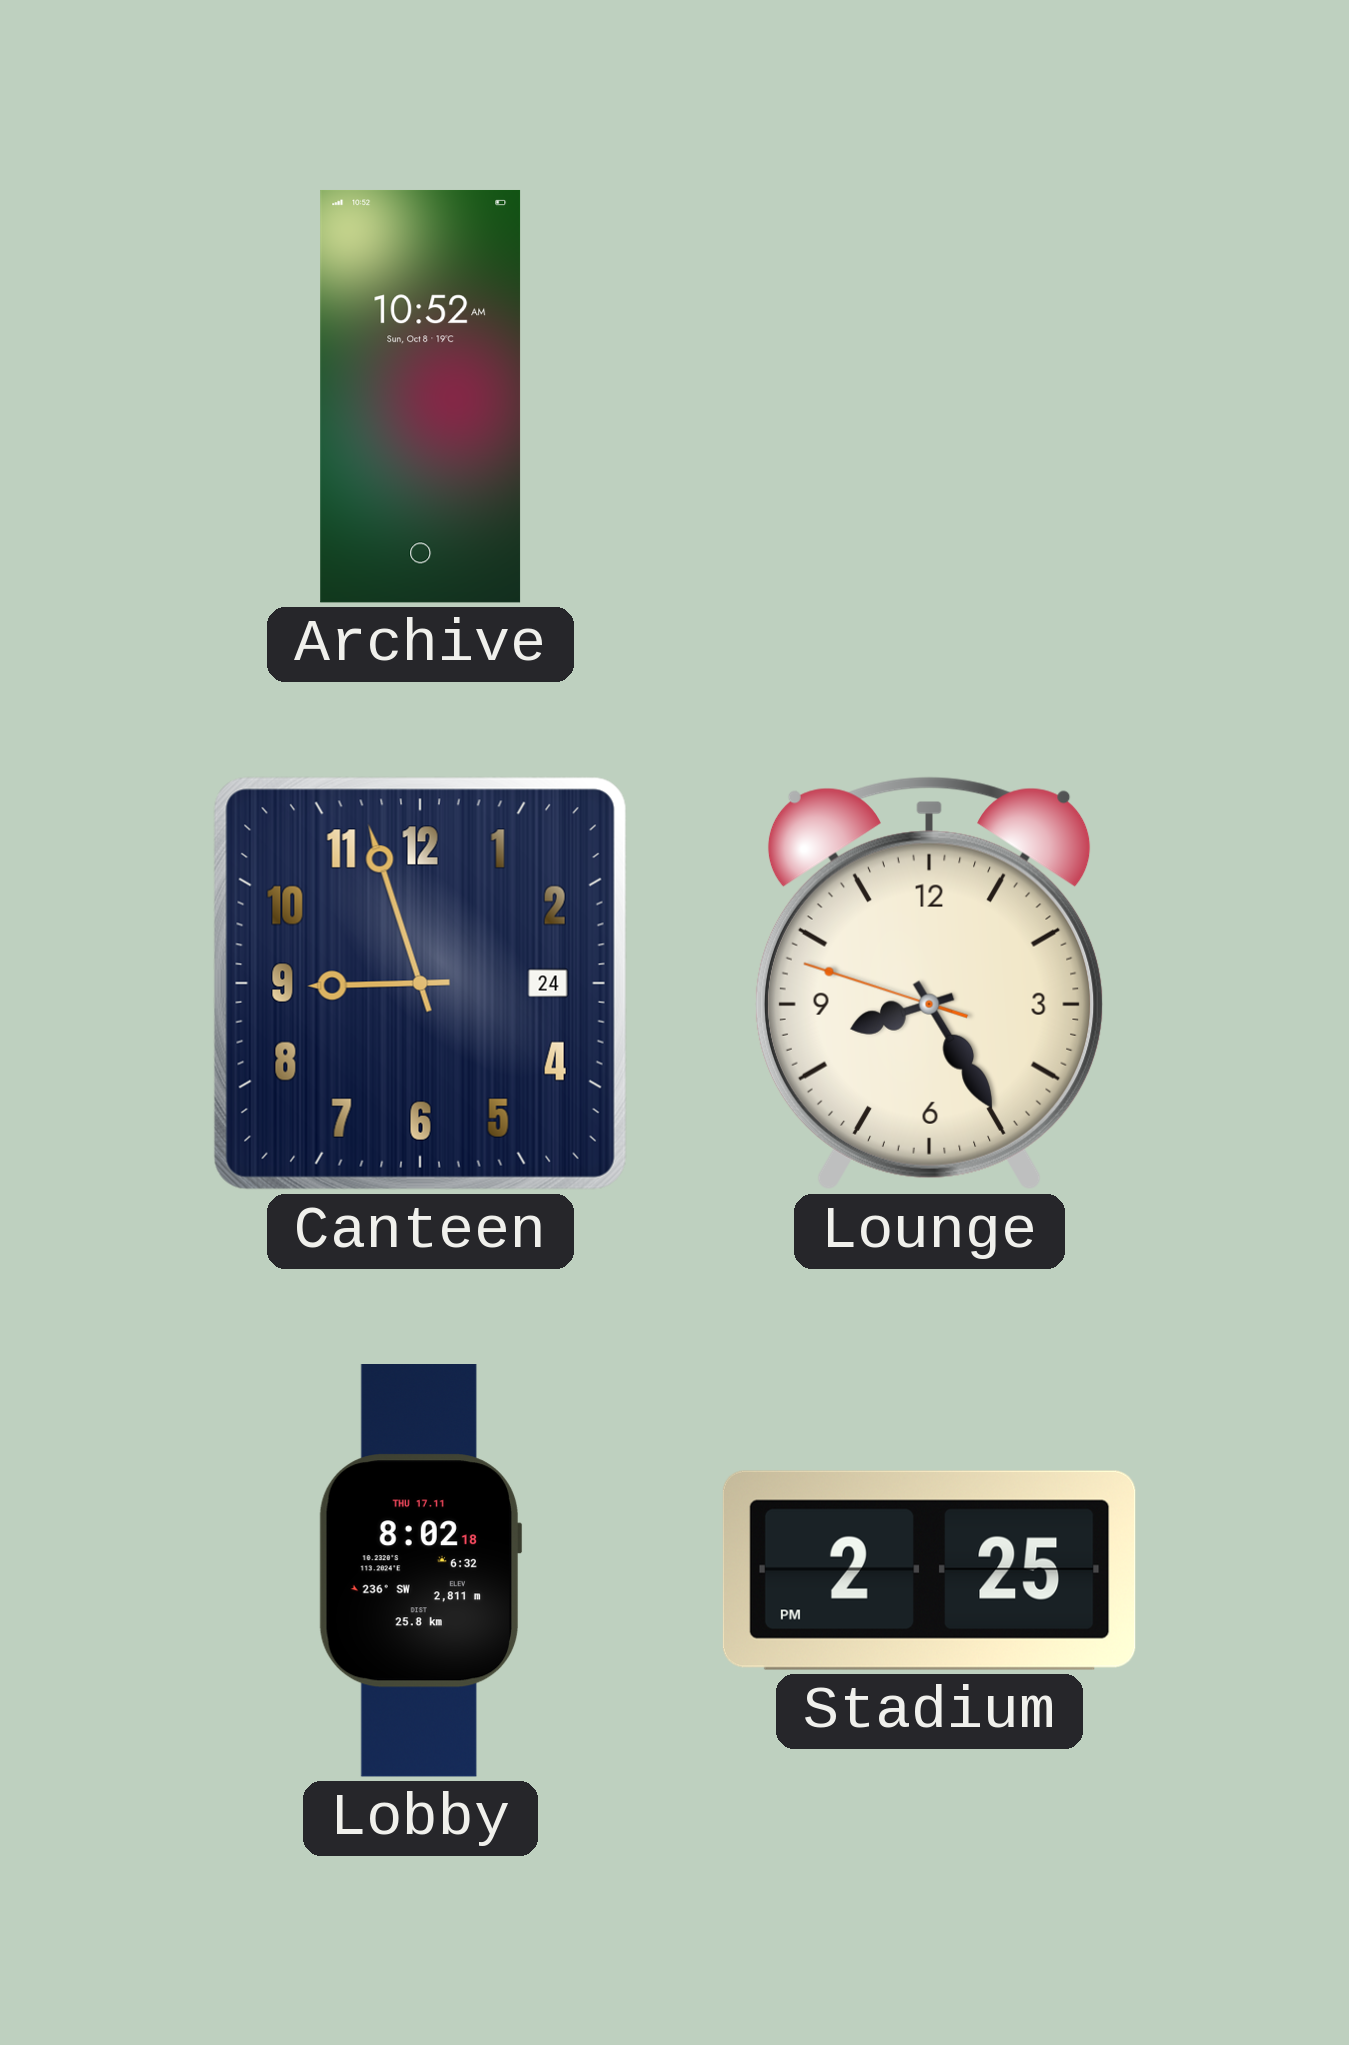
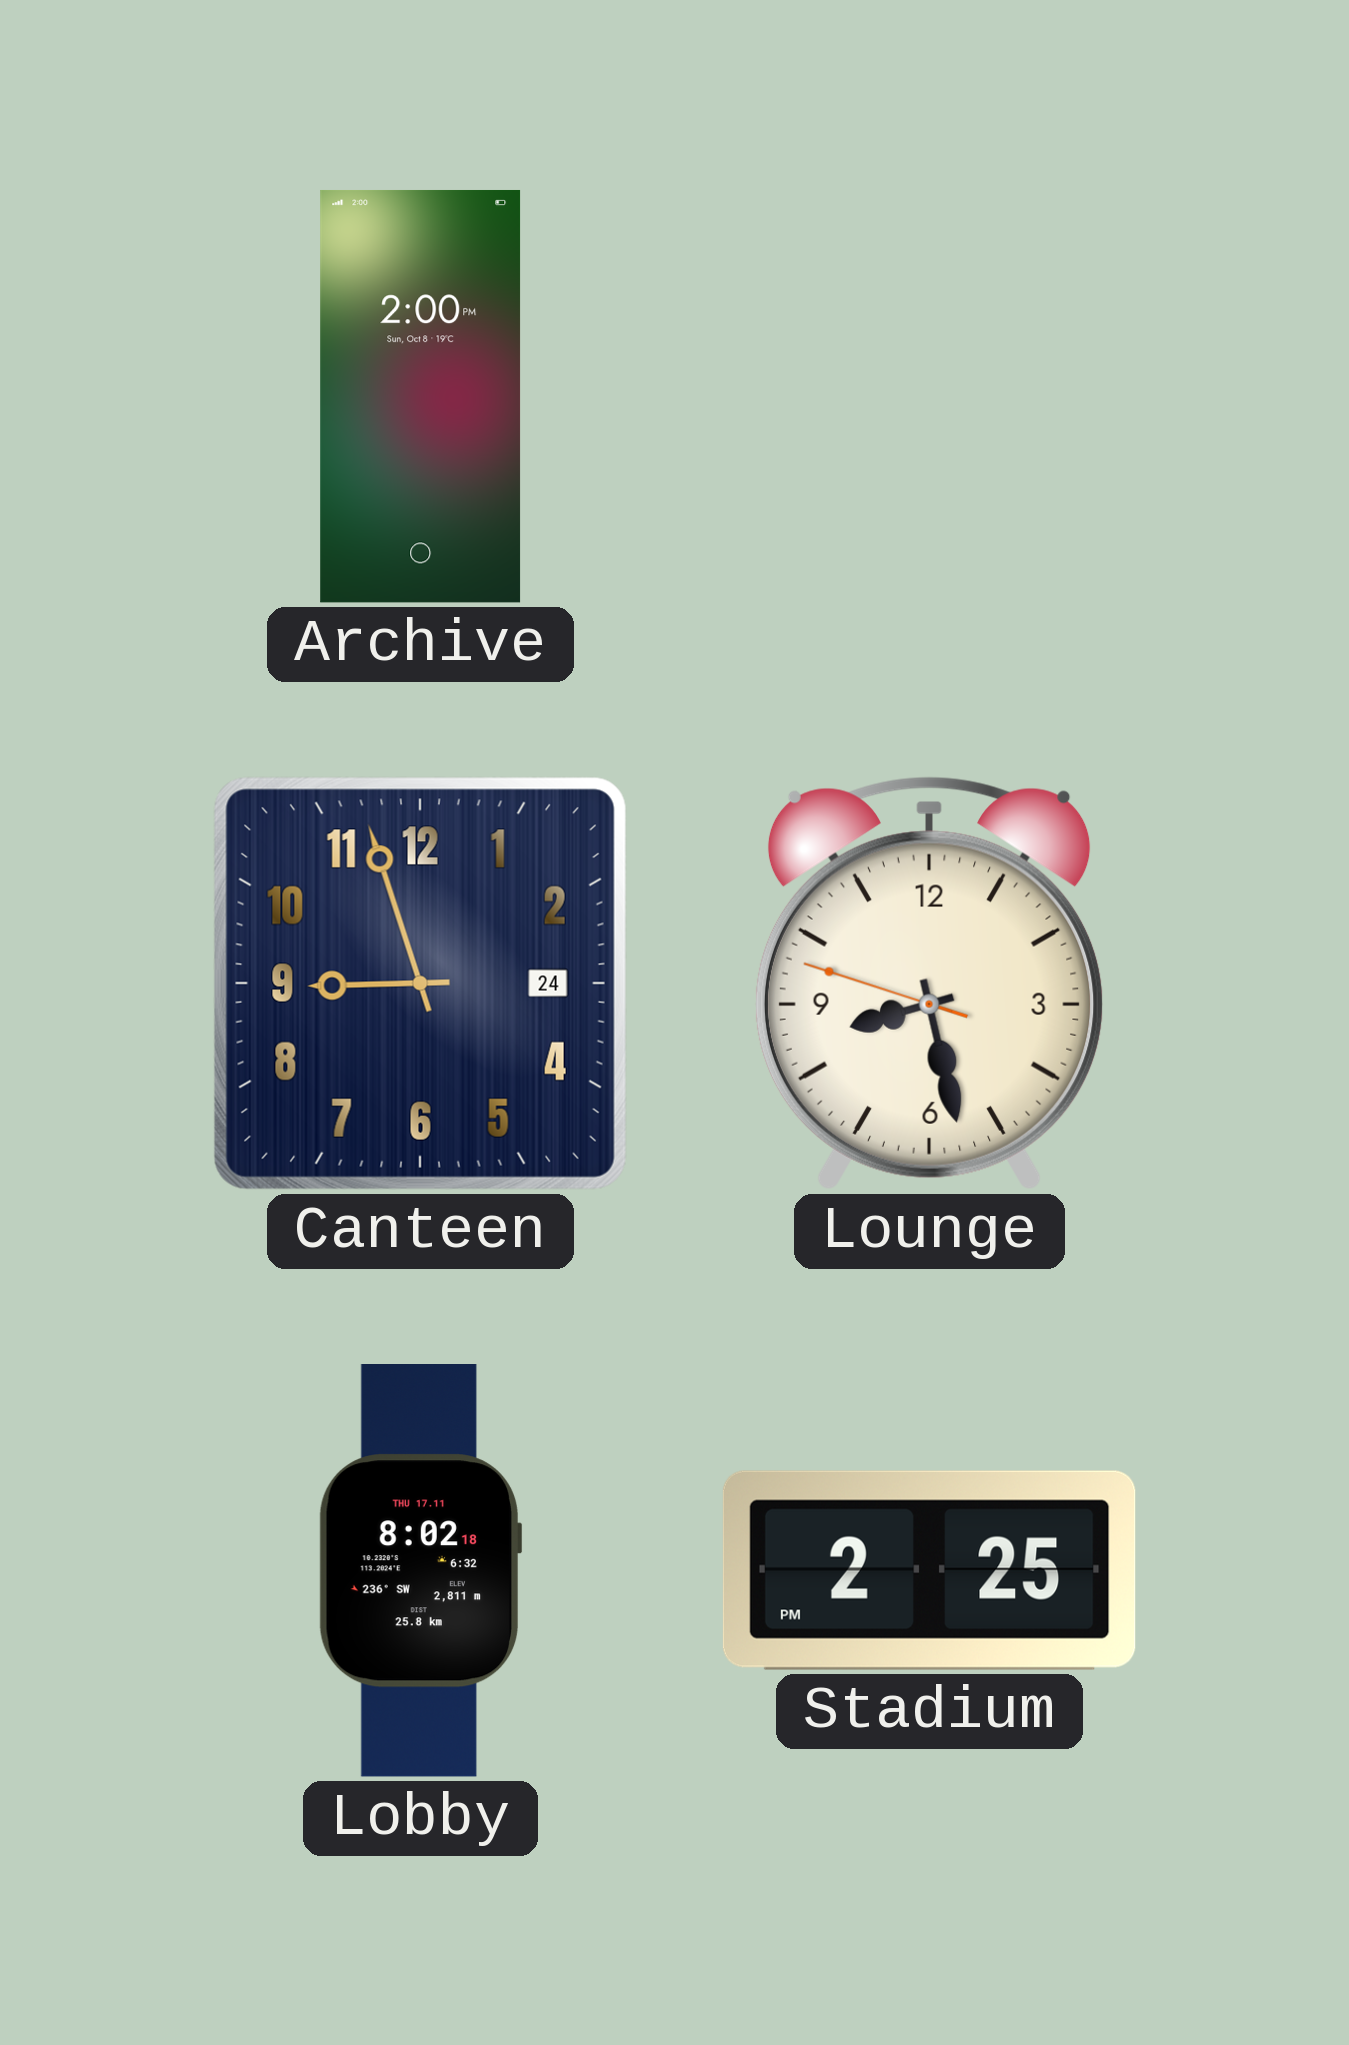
Archive: 10:52 -> 2:00 (421, 396)
Lounge: 8:24 -> 8:27 (929, 983)
